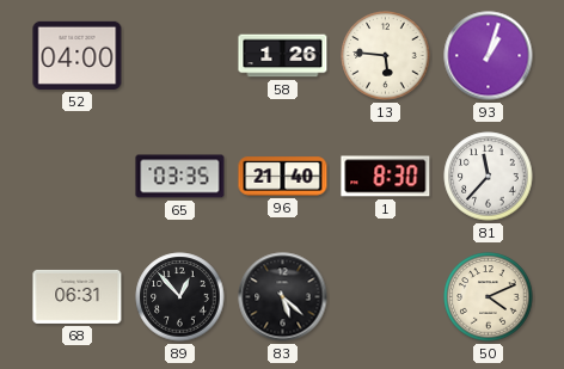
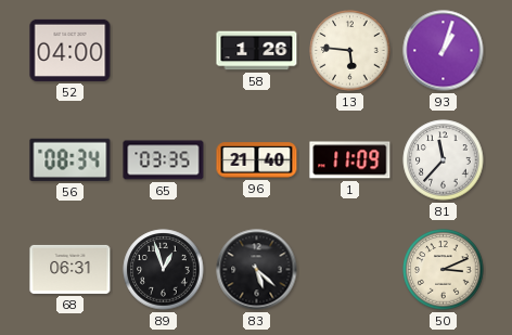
56: none -> 08:34 (71, 159)
1: 8:30 -> 11:09 (350, 160)
89: 12:53 -> 12:57 (164, 270)
50: 4:11 -> 3:11 (444, 270)
